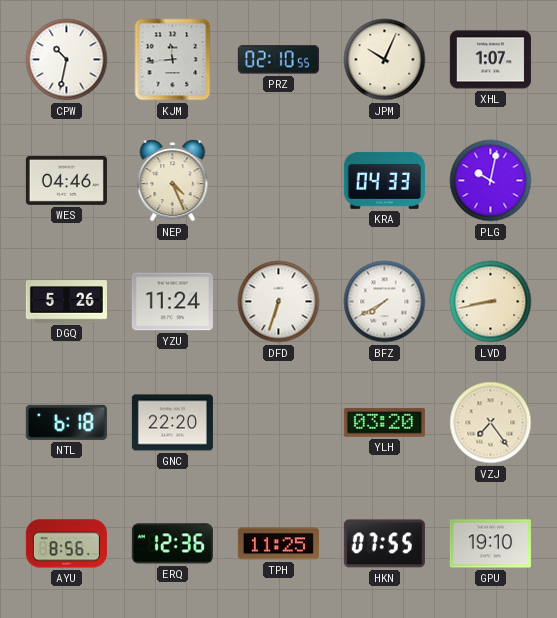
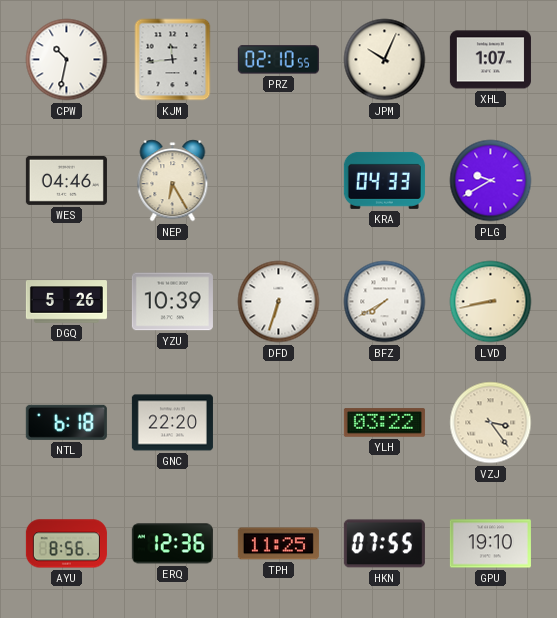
NEP: 4:26 -> 6:25 (173, 181)
PLG: 10:02 -> 9:40 (491, 181)
YZU: 11:24 -> 10:39 (172, 302)
YLH: 03:20 -> 03:22 (384, 423)
VZJ: 7:24 -> 3:24 (491, 423)
